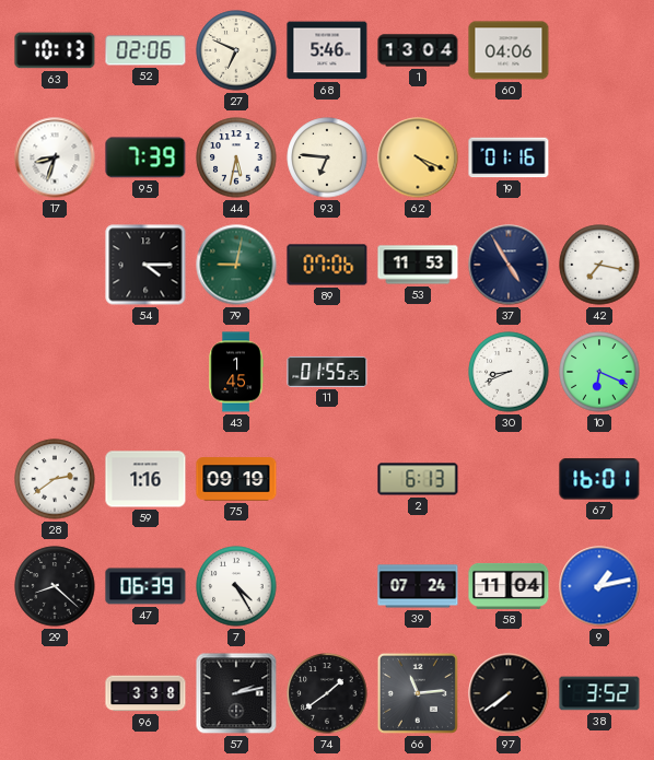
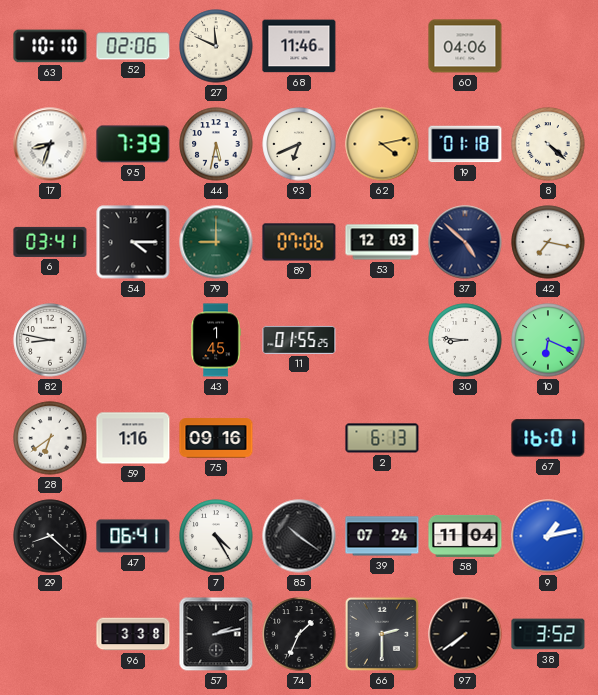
63: 10:13 -> 10:10 (50, 46)
27: 6:49 -> 11:49 (216, 46)
68: 5:46 -> 11:46 (299, 46)
1: 13:04 -> none (418, 50)
93: 6:46 -> 6:41 (299, 144)
62: 4:19 -> 4:13 (382, 144)
19: 01:16 -> 01:18 (465, 144)
8: none -> 4:22 (548, 144)
6: none -> 03:41 (50, 242)
79: 9:02 -> 9:00 (216, 242)
53: 11:53 -> 12:03 (382, 242)
37: 4:55 -> 4:52 (465, 242)
82: none -> 8:47 (50, 340)
30: 8:41 -> 8:46 (465, 340)
28: 2:39 -> 6:39 (50, 438)
75: 09:19 -> 09:16 (216, 438)
47: 06:39 -> 06:41 (133, 536)
85: none -> 10:21 (299, 536)
74: 1:39 -> 1:34 (299, 634)
66: 11:14 -> 2:30 (382, 634)
